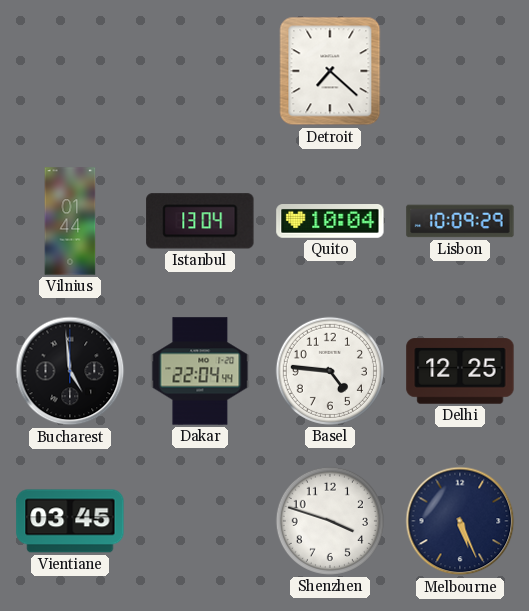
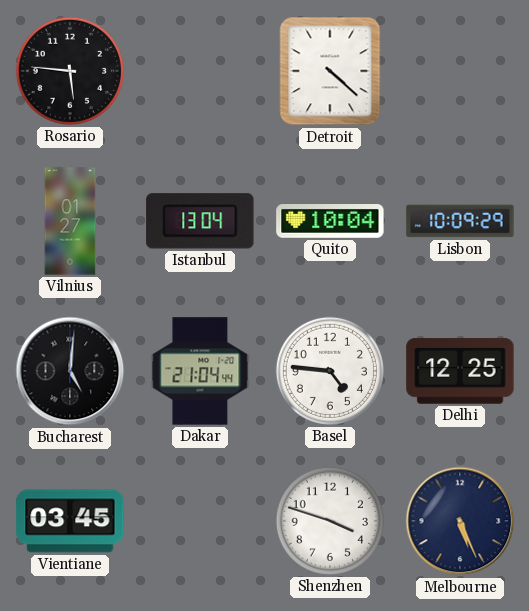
Rosario: none -> 5:46 (70, 71)
Detroit: 7:22 -> 4:22 (330, 71)
Vilnius: 01:44 -> 01:27 (70, 221)
Bucharest: 4:59 -> 5:01 (70, 371)
Dakar: 22:04 -> 21:04 (200, 371)
